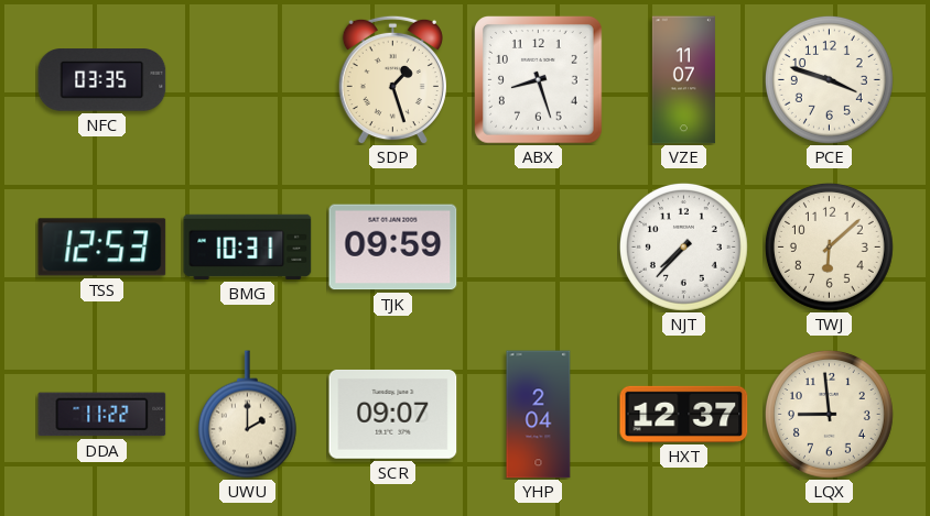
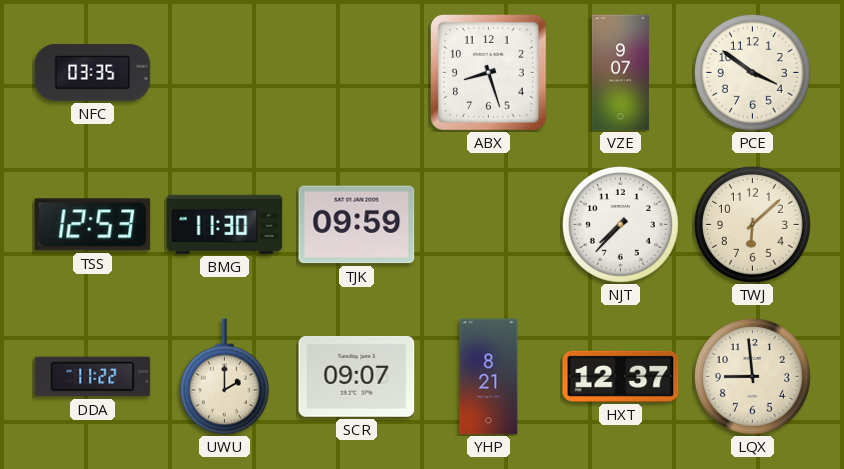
SDP: 1:27 -> none (392, 79)
VZE: 11:07 -> 9:07 (620, 73)
PCE: 3:48 -> 3:51 (752, 72)
BMG: 10:31 -> 11:30 (225, 224)
YHP: 2:04 -> 8:21 (489, 377)
